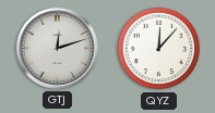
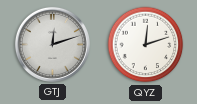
QYZ: 12:07 -> 12:12 (146, 45)
